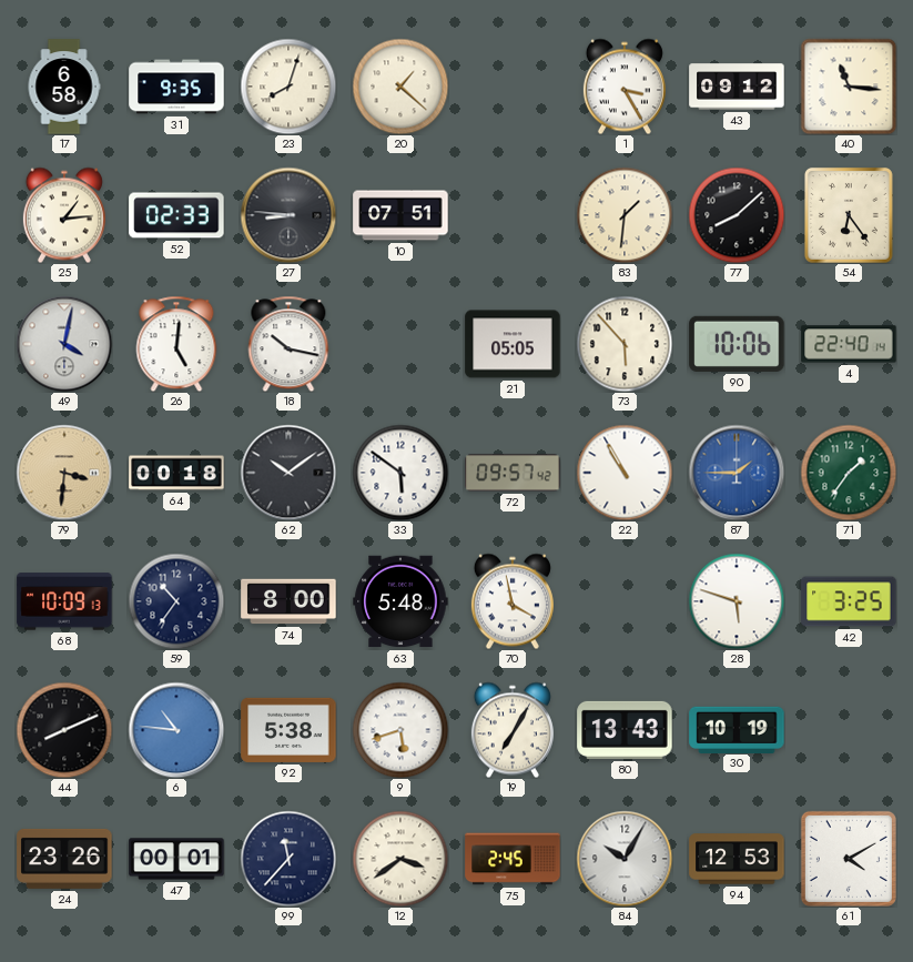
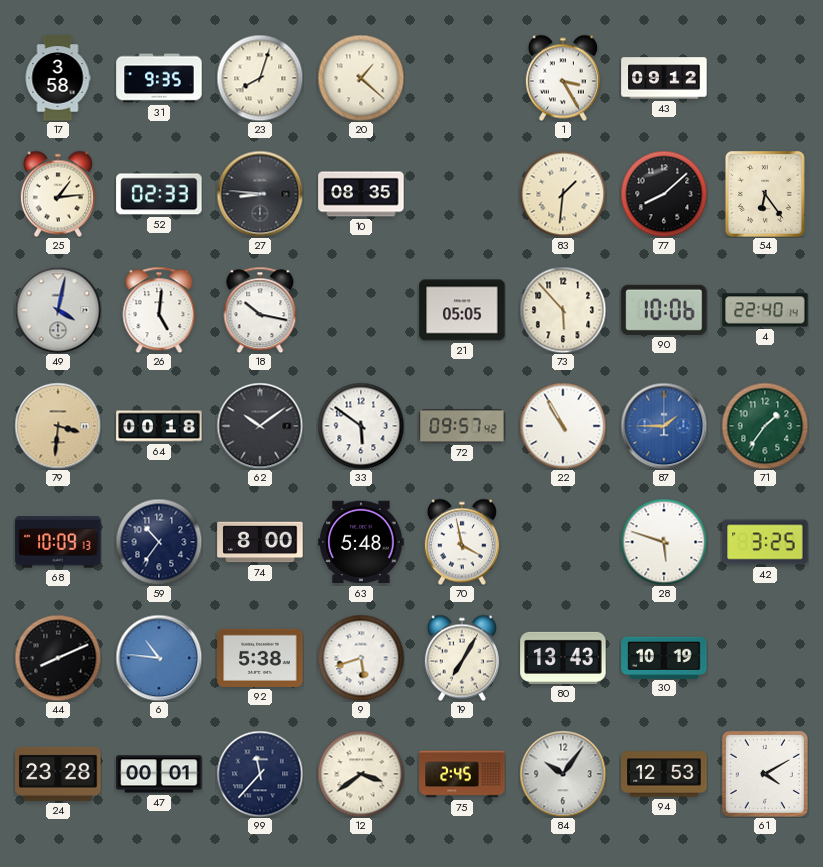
17: 6:58 -> 3:58 (58, 78)
40: 11:16 -> none (849, 87)
10: 07:51 -> 08:35 (361, 194)
24: 23:26 -> 23:28 (58, 774)
84: 10:05 -> 10:06 (563, 774)
